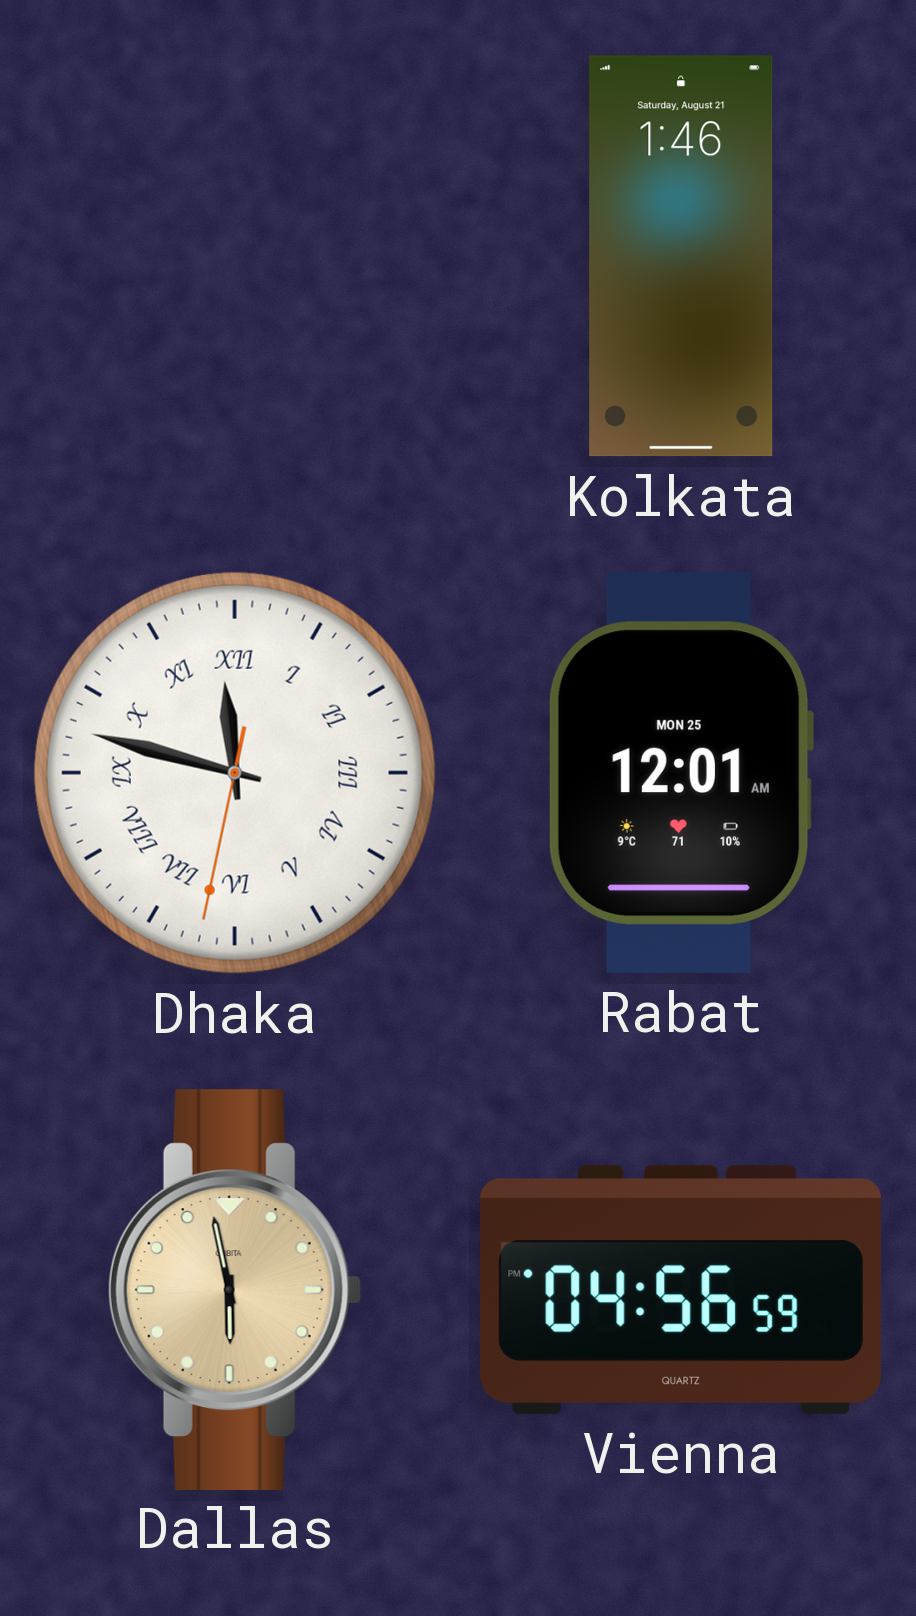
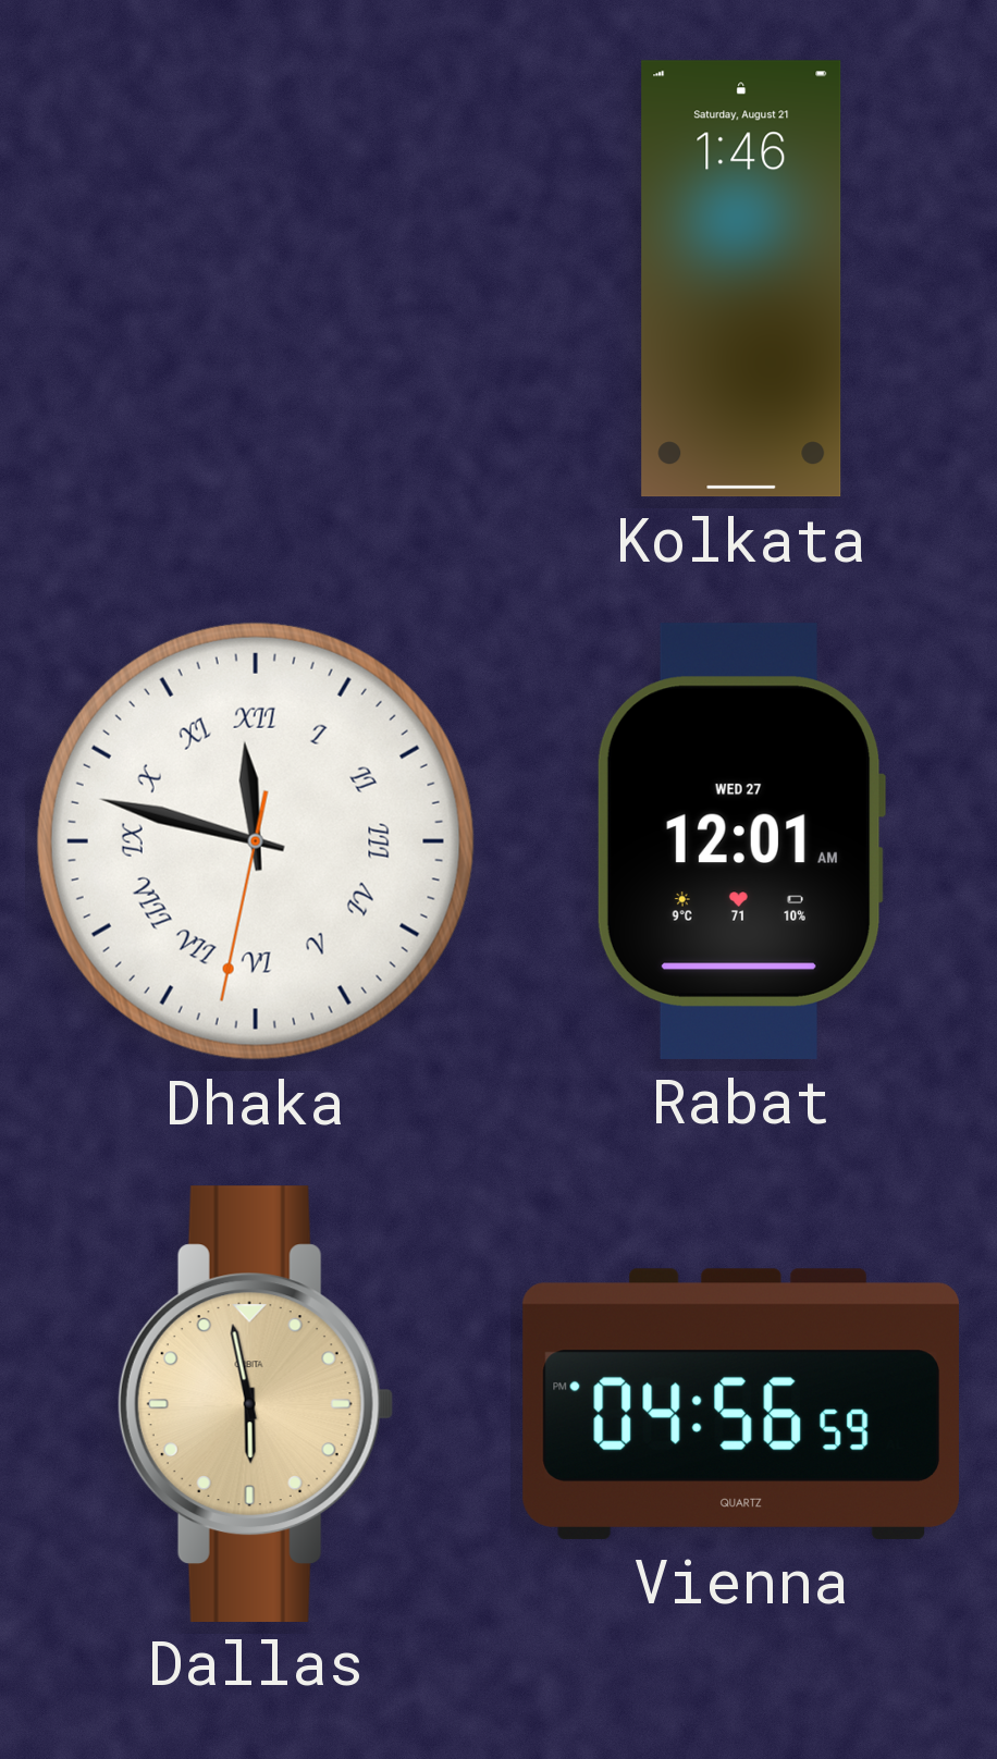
Rabat date: MON 25 -> WED 27 (740, 841)
